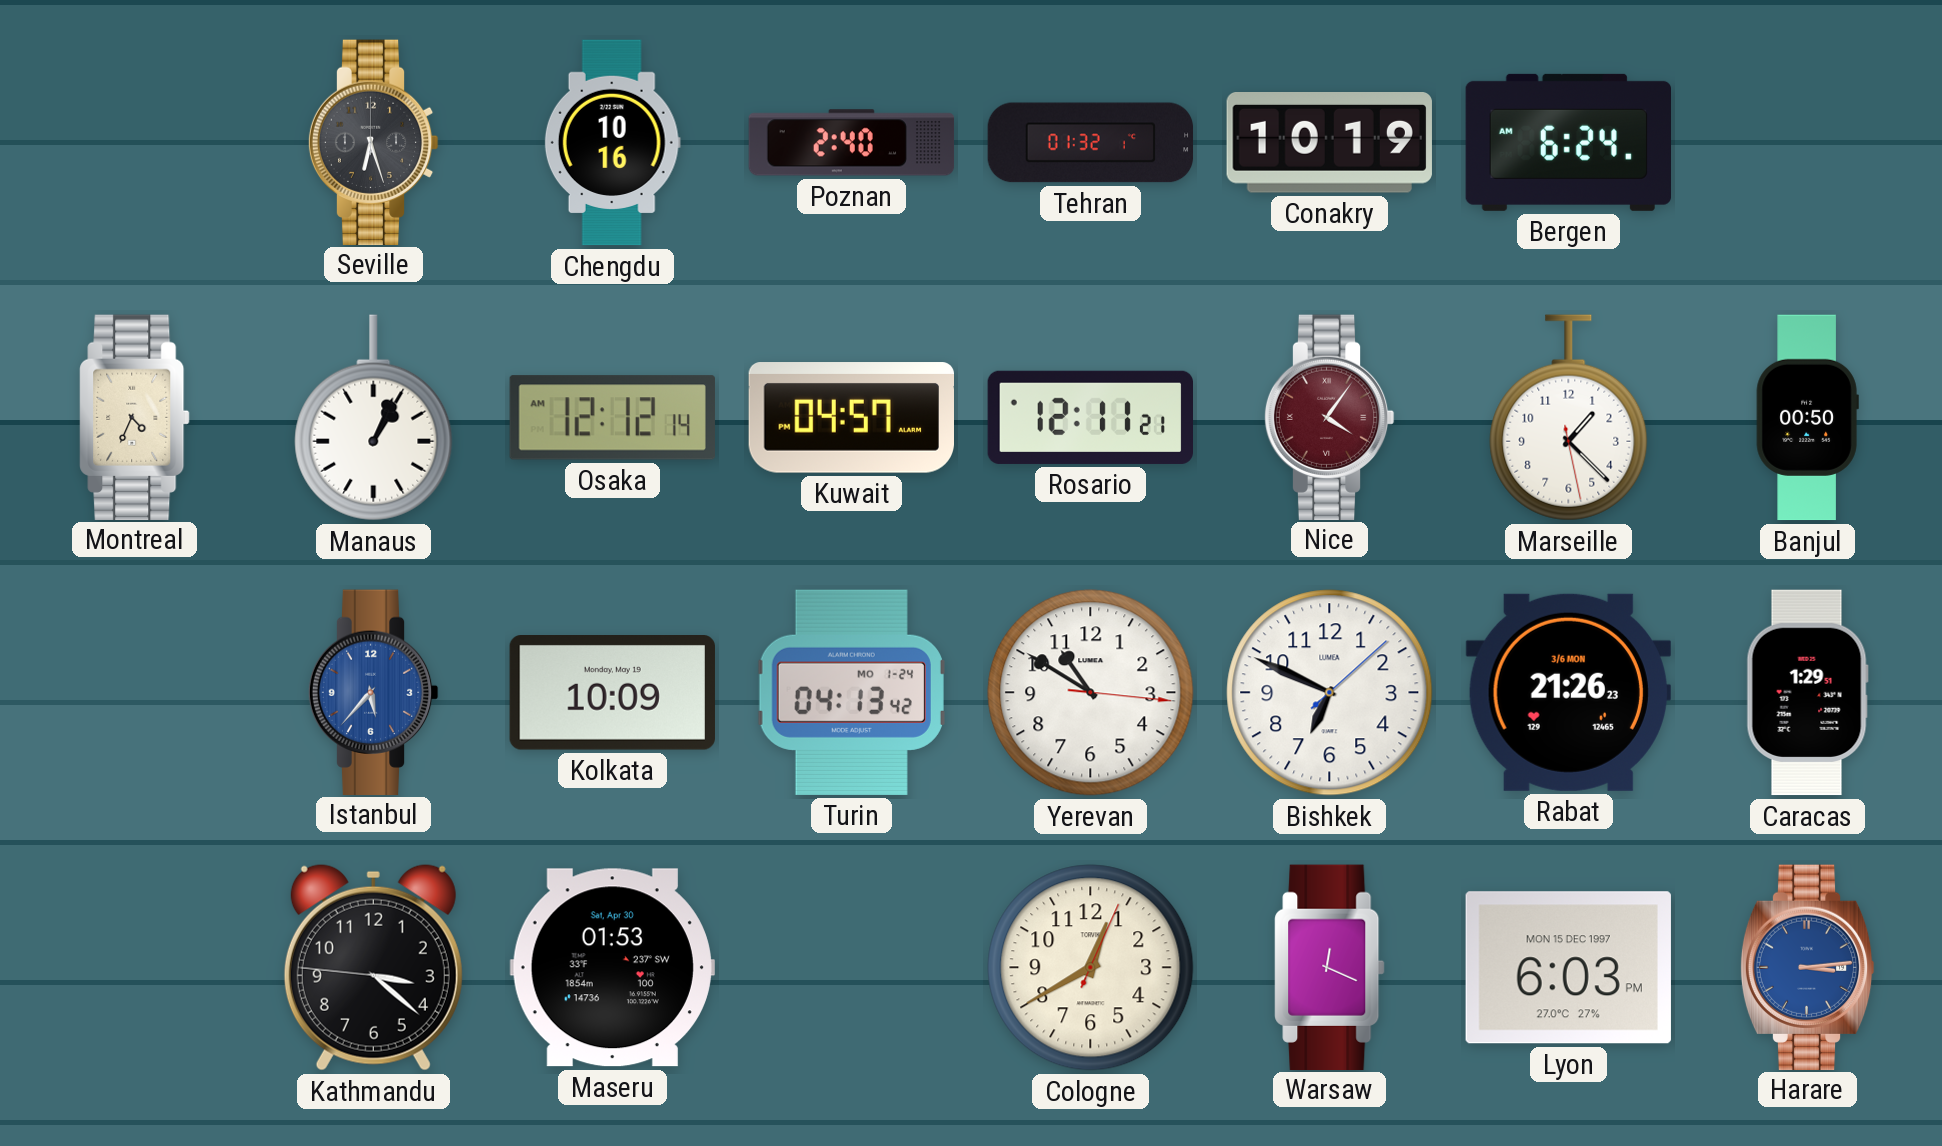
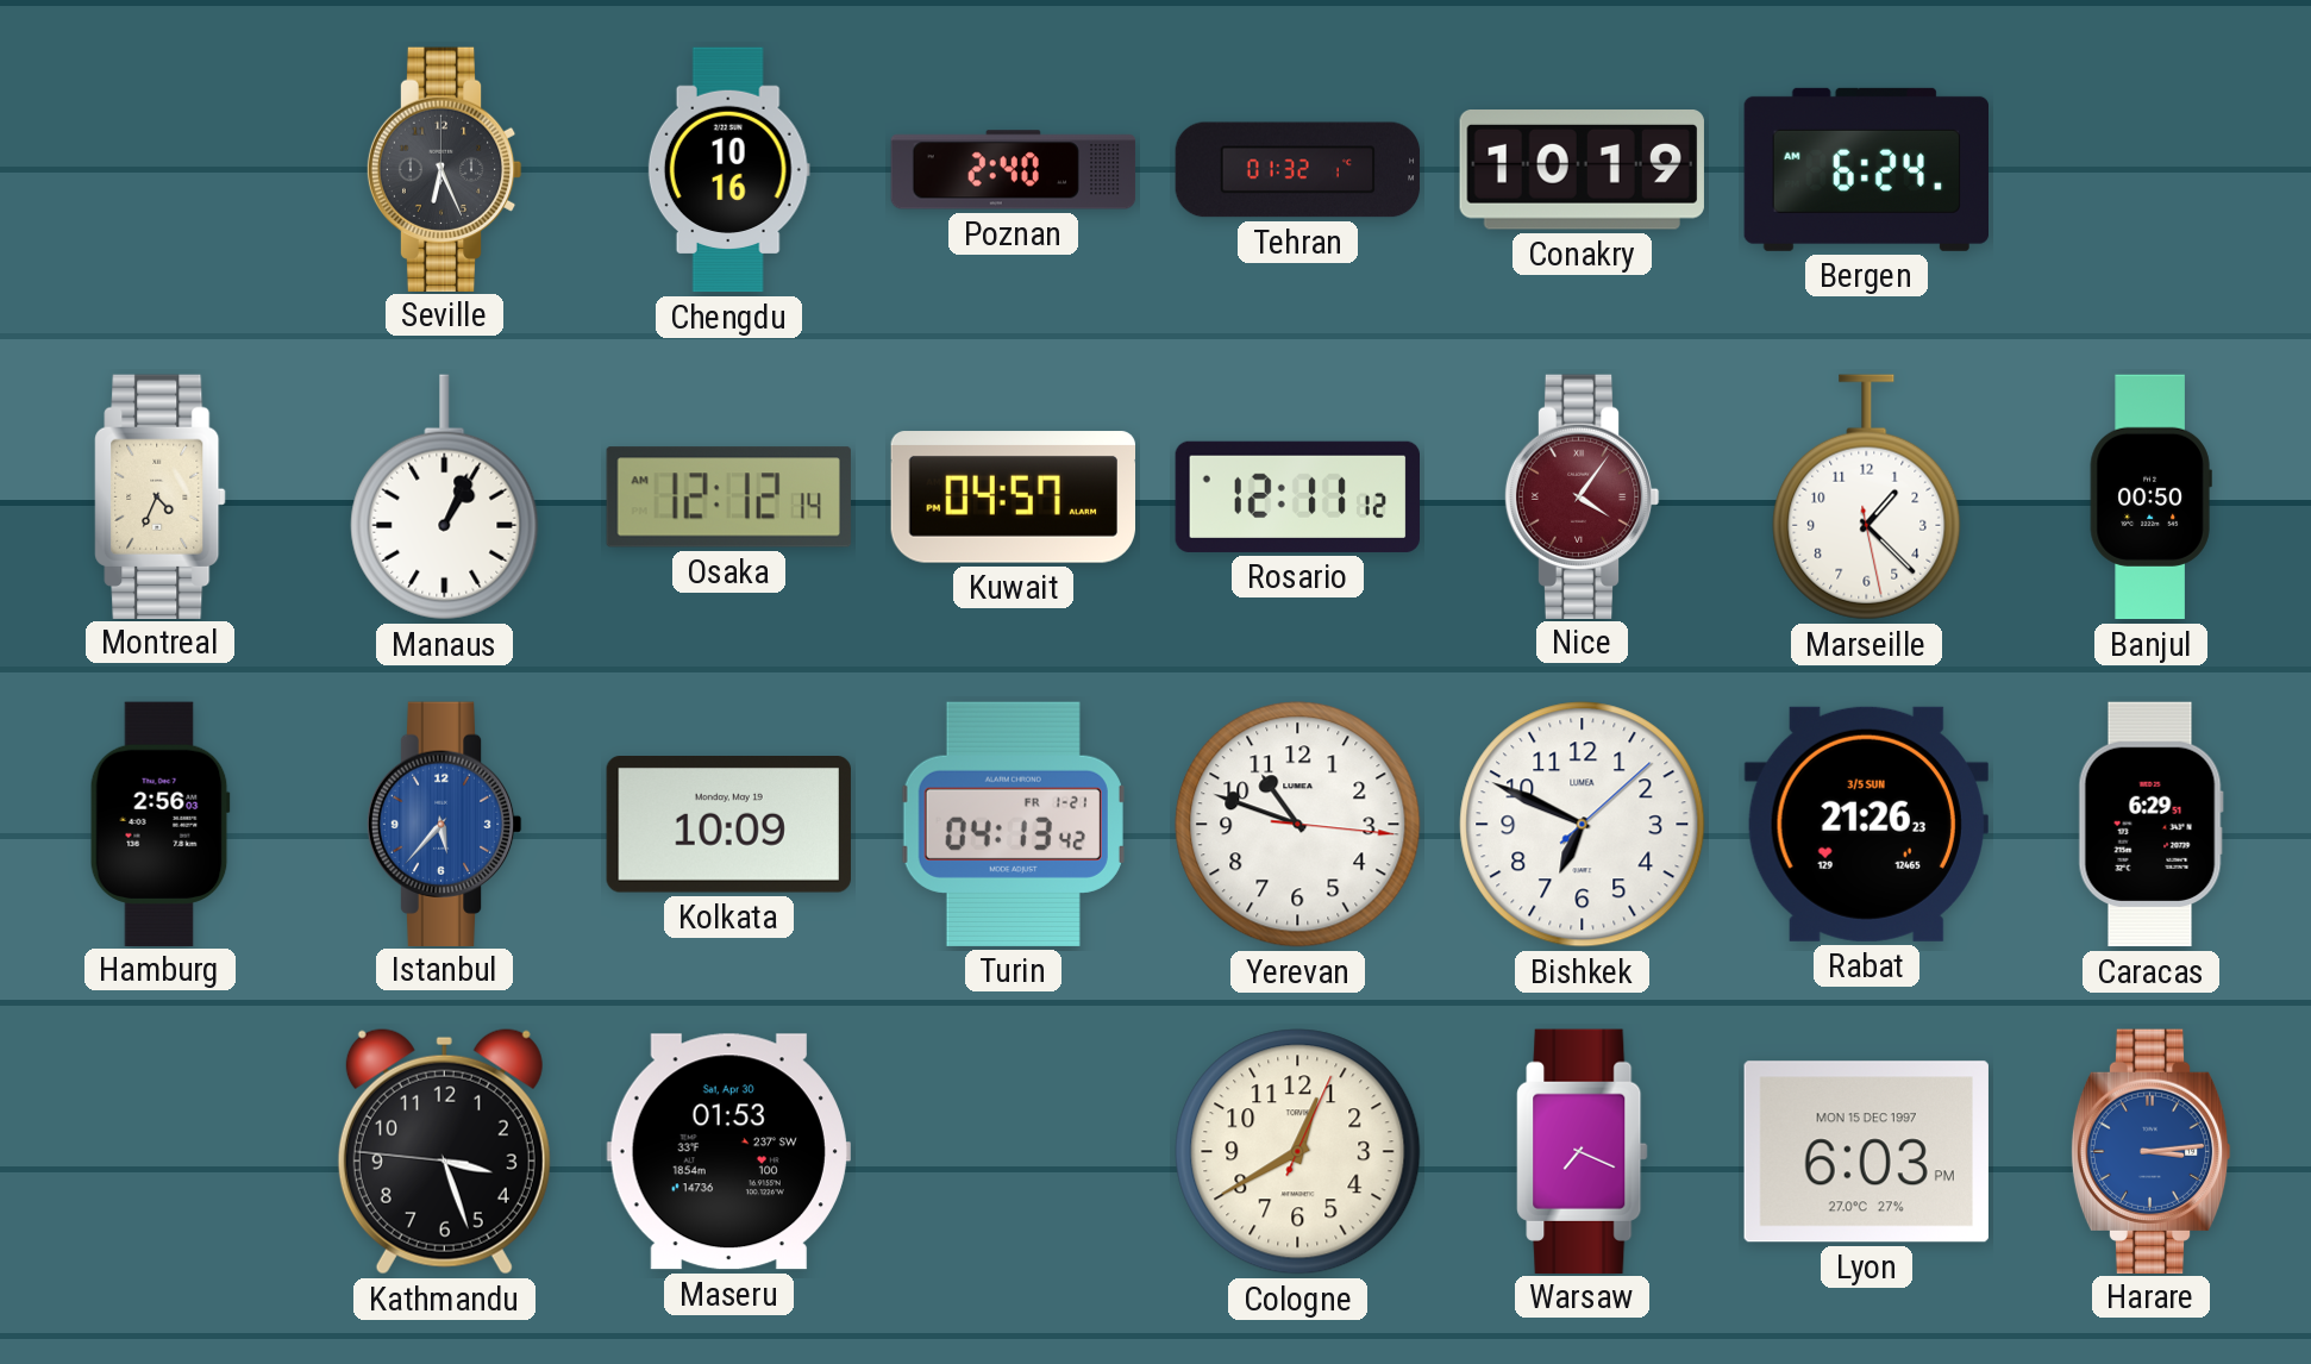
Seville: 6:27 -> 6:26 (444, 169)
Rosario: 12:11:21 -> 12:11:12 (1297, 496)
Hamburg: none -> 2:56 (159, 824)
Turin date: MO 1-24 -> FR 1-21 (1013, 824)
Yerevan: 10:50 -> 10:48 (1298, 825)
Rabat date: 3/6 MON -> 3/5 SUN (1866, 824)
Caracas: 1:29 -> 6:29 (2150, 825)
Kathmandu: 3:21 -> 3:26 (444, 1151)
Warsaw: 12:19 -> 7:19 (1583, 1151)
